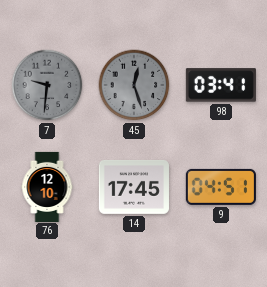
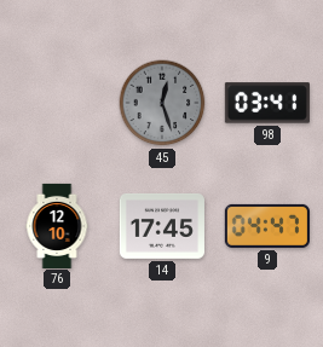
7: 9:31 -> none (47, 85)
9: 04:51 -> 04:47 (267, 226)
